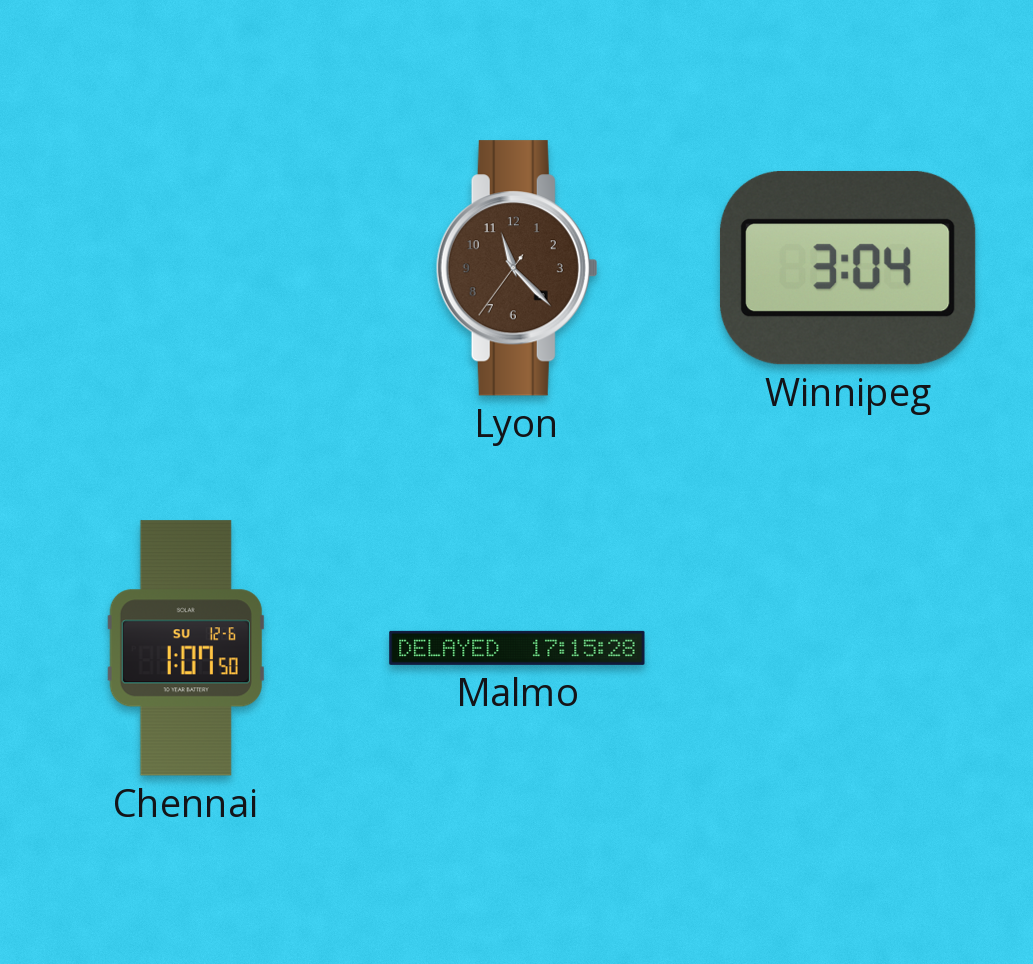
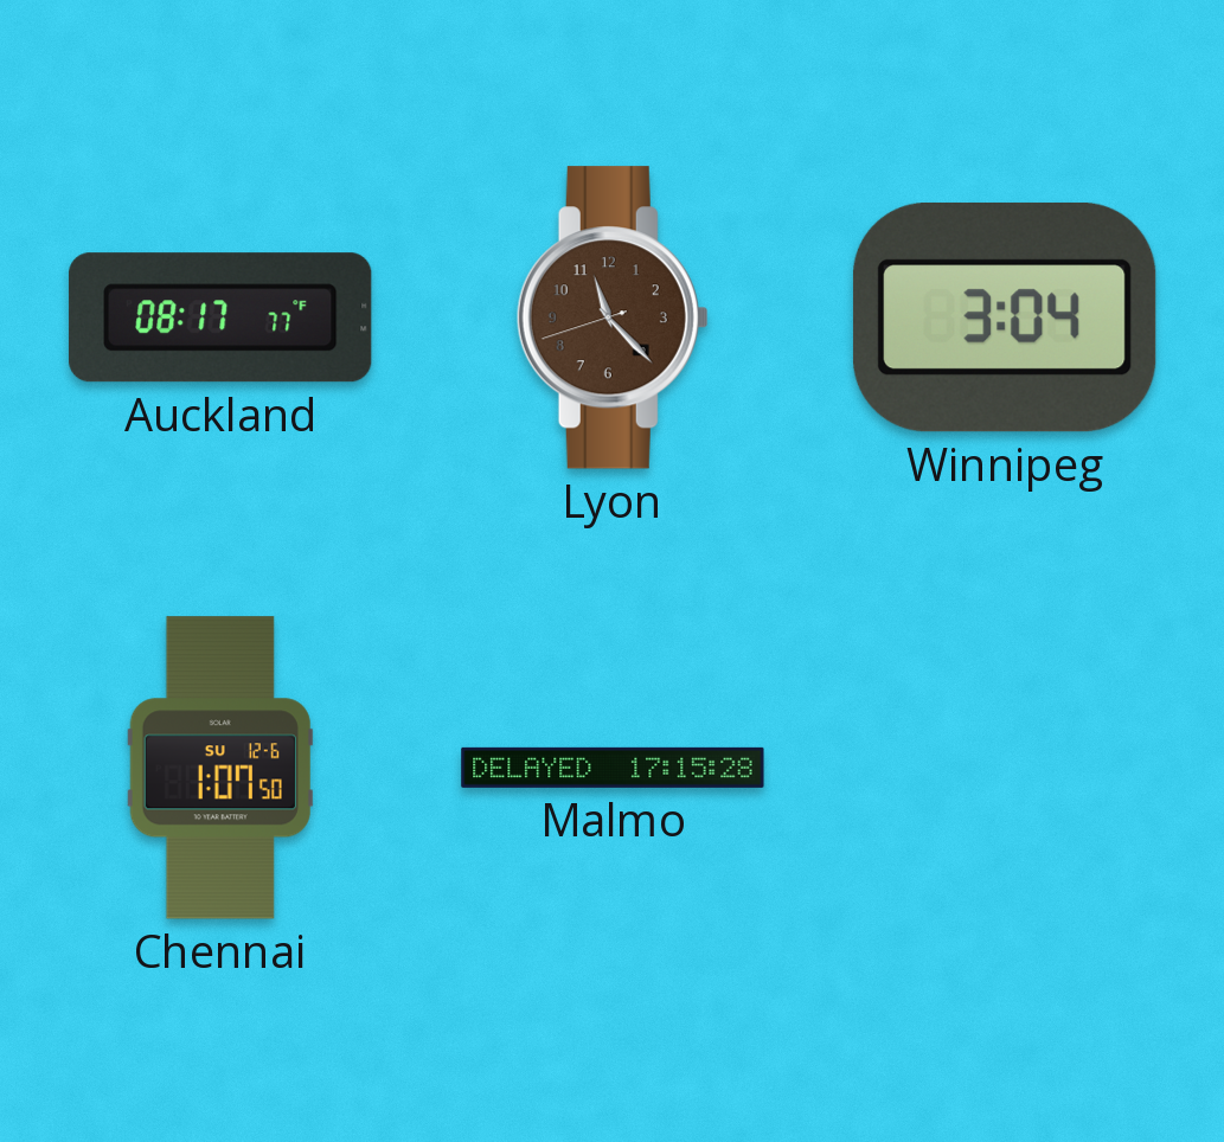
Auckland: none -> 08:17 (220, 317)
Lyon: 11:22:36 -> 11:22:42 (613, 317)
